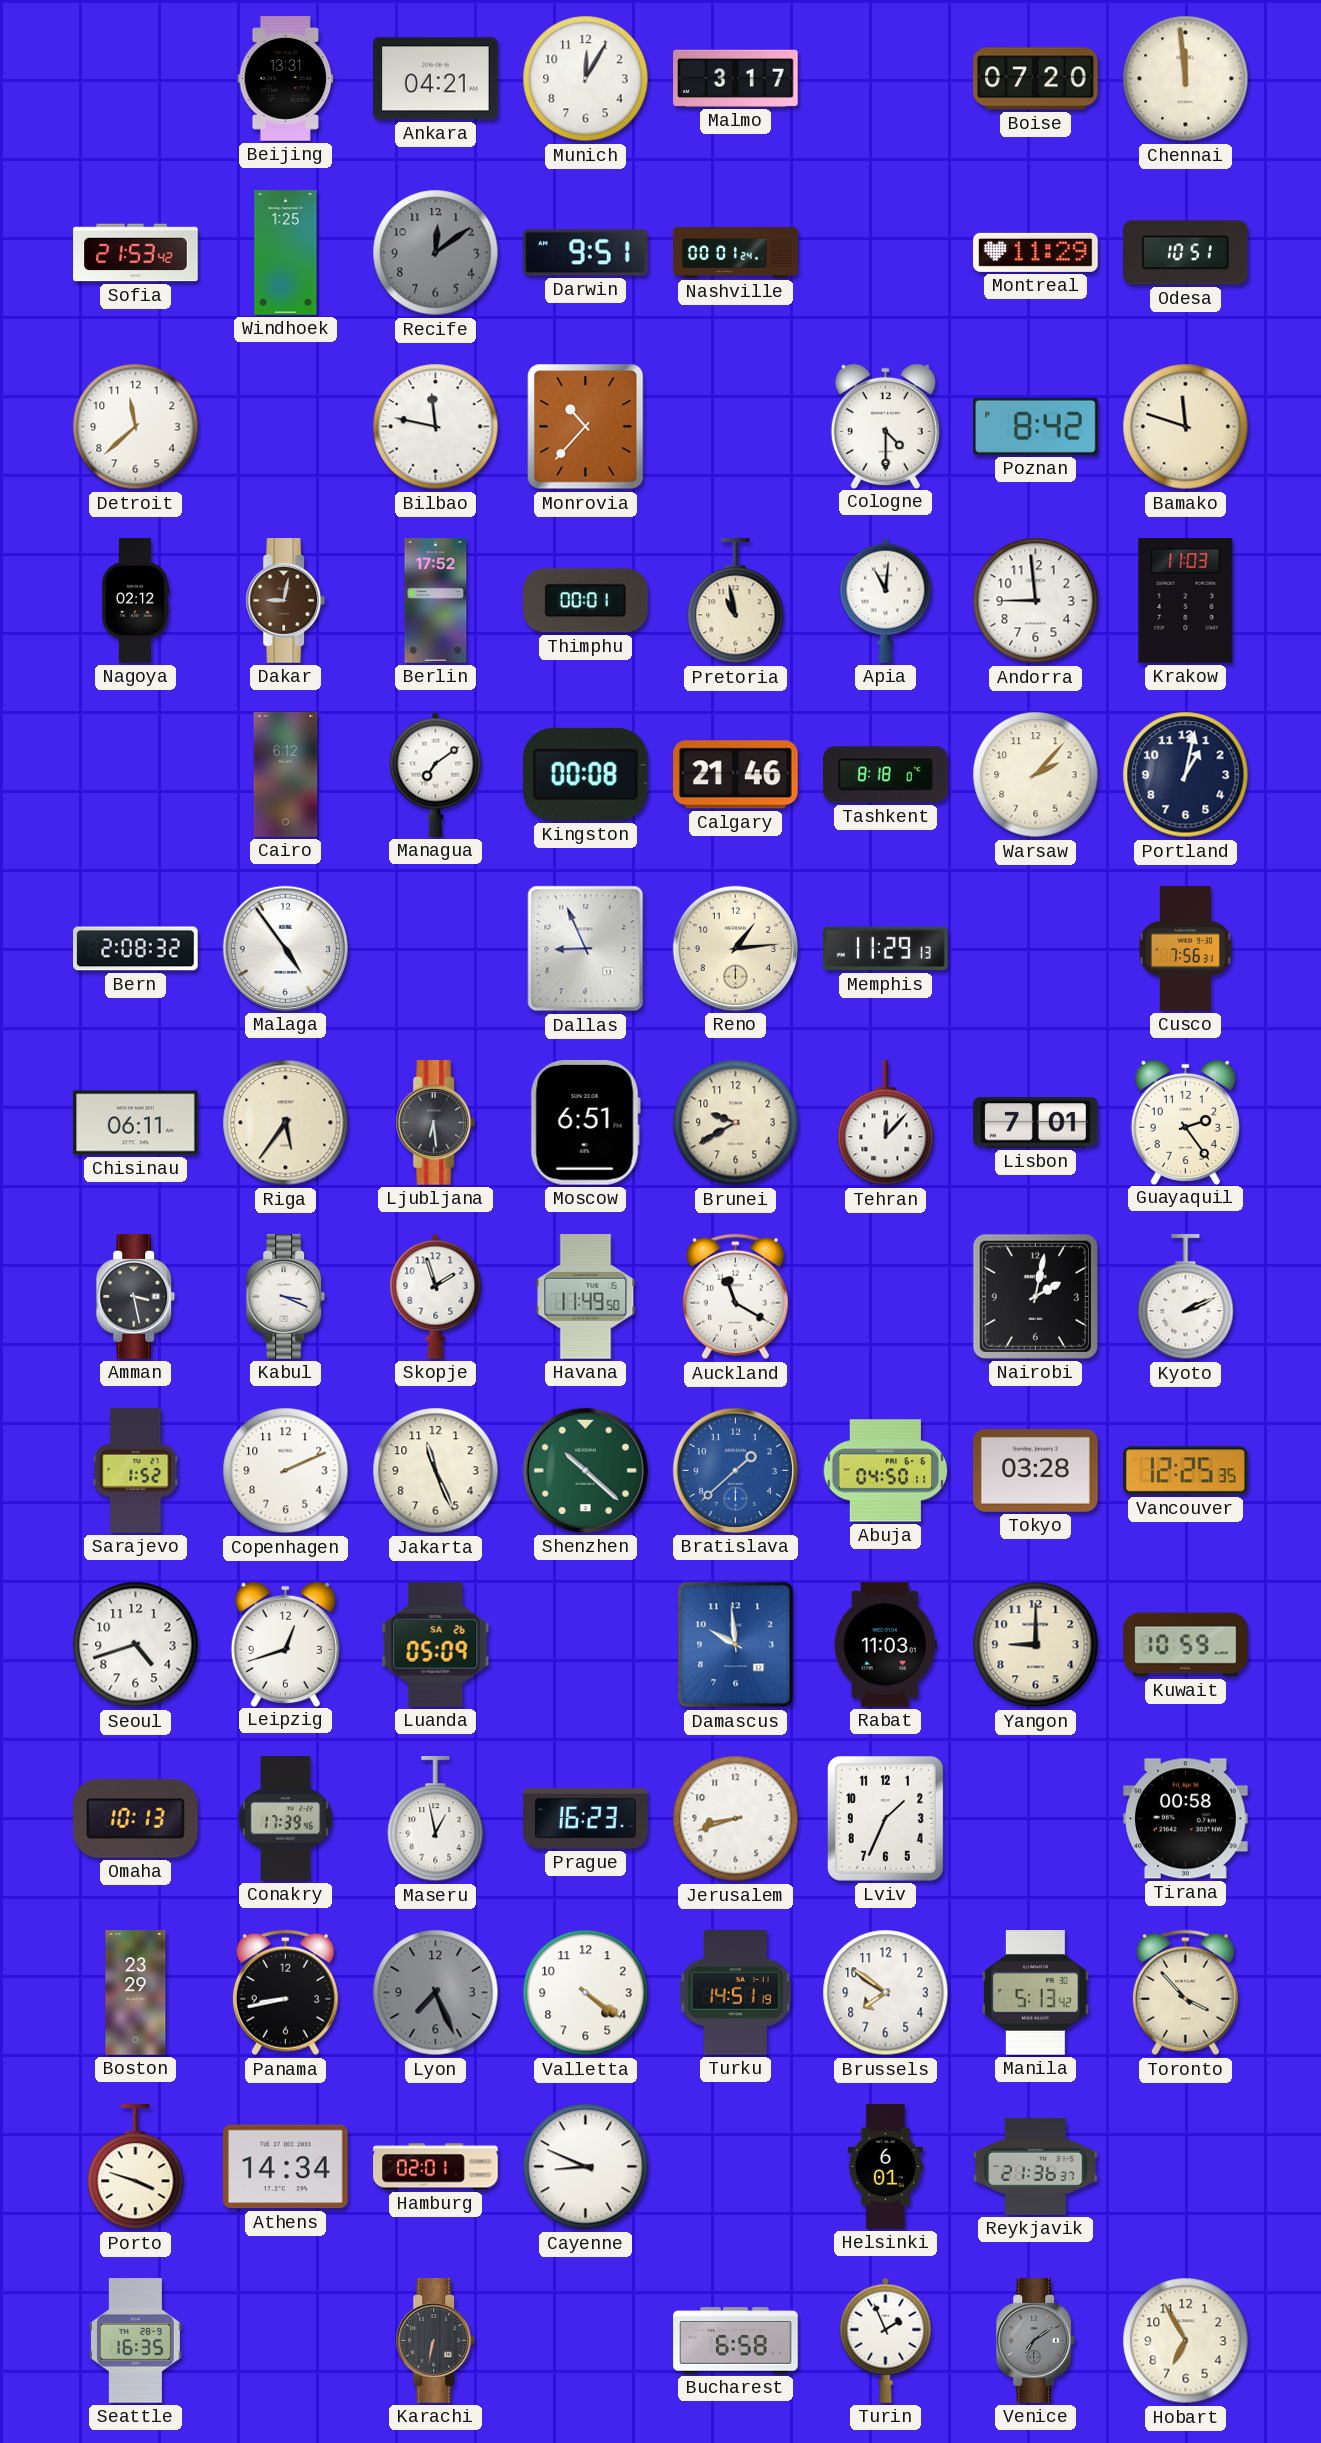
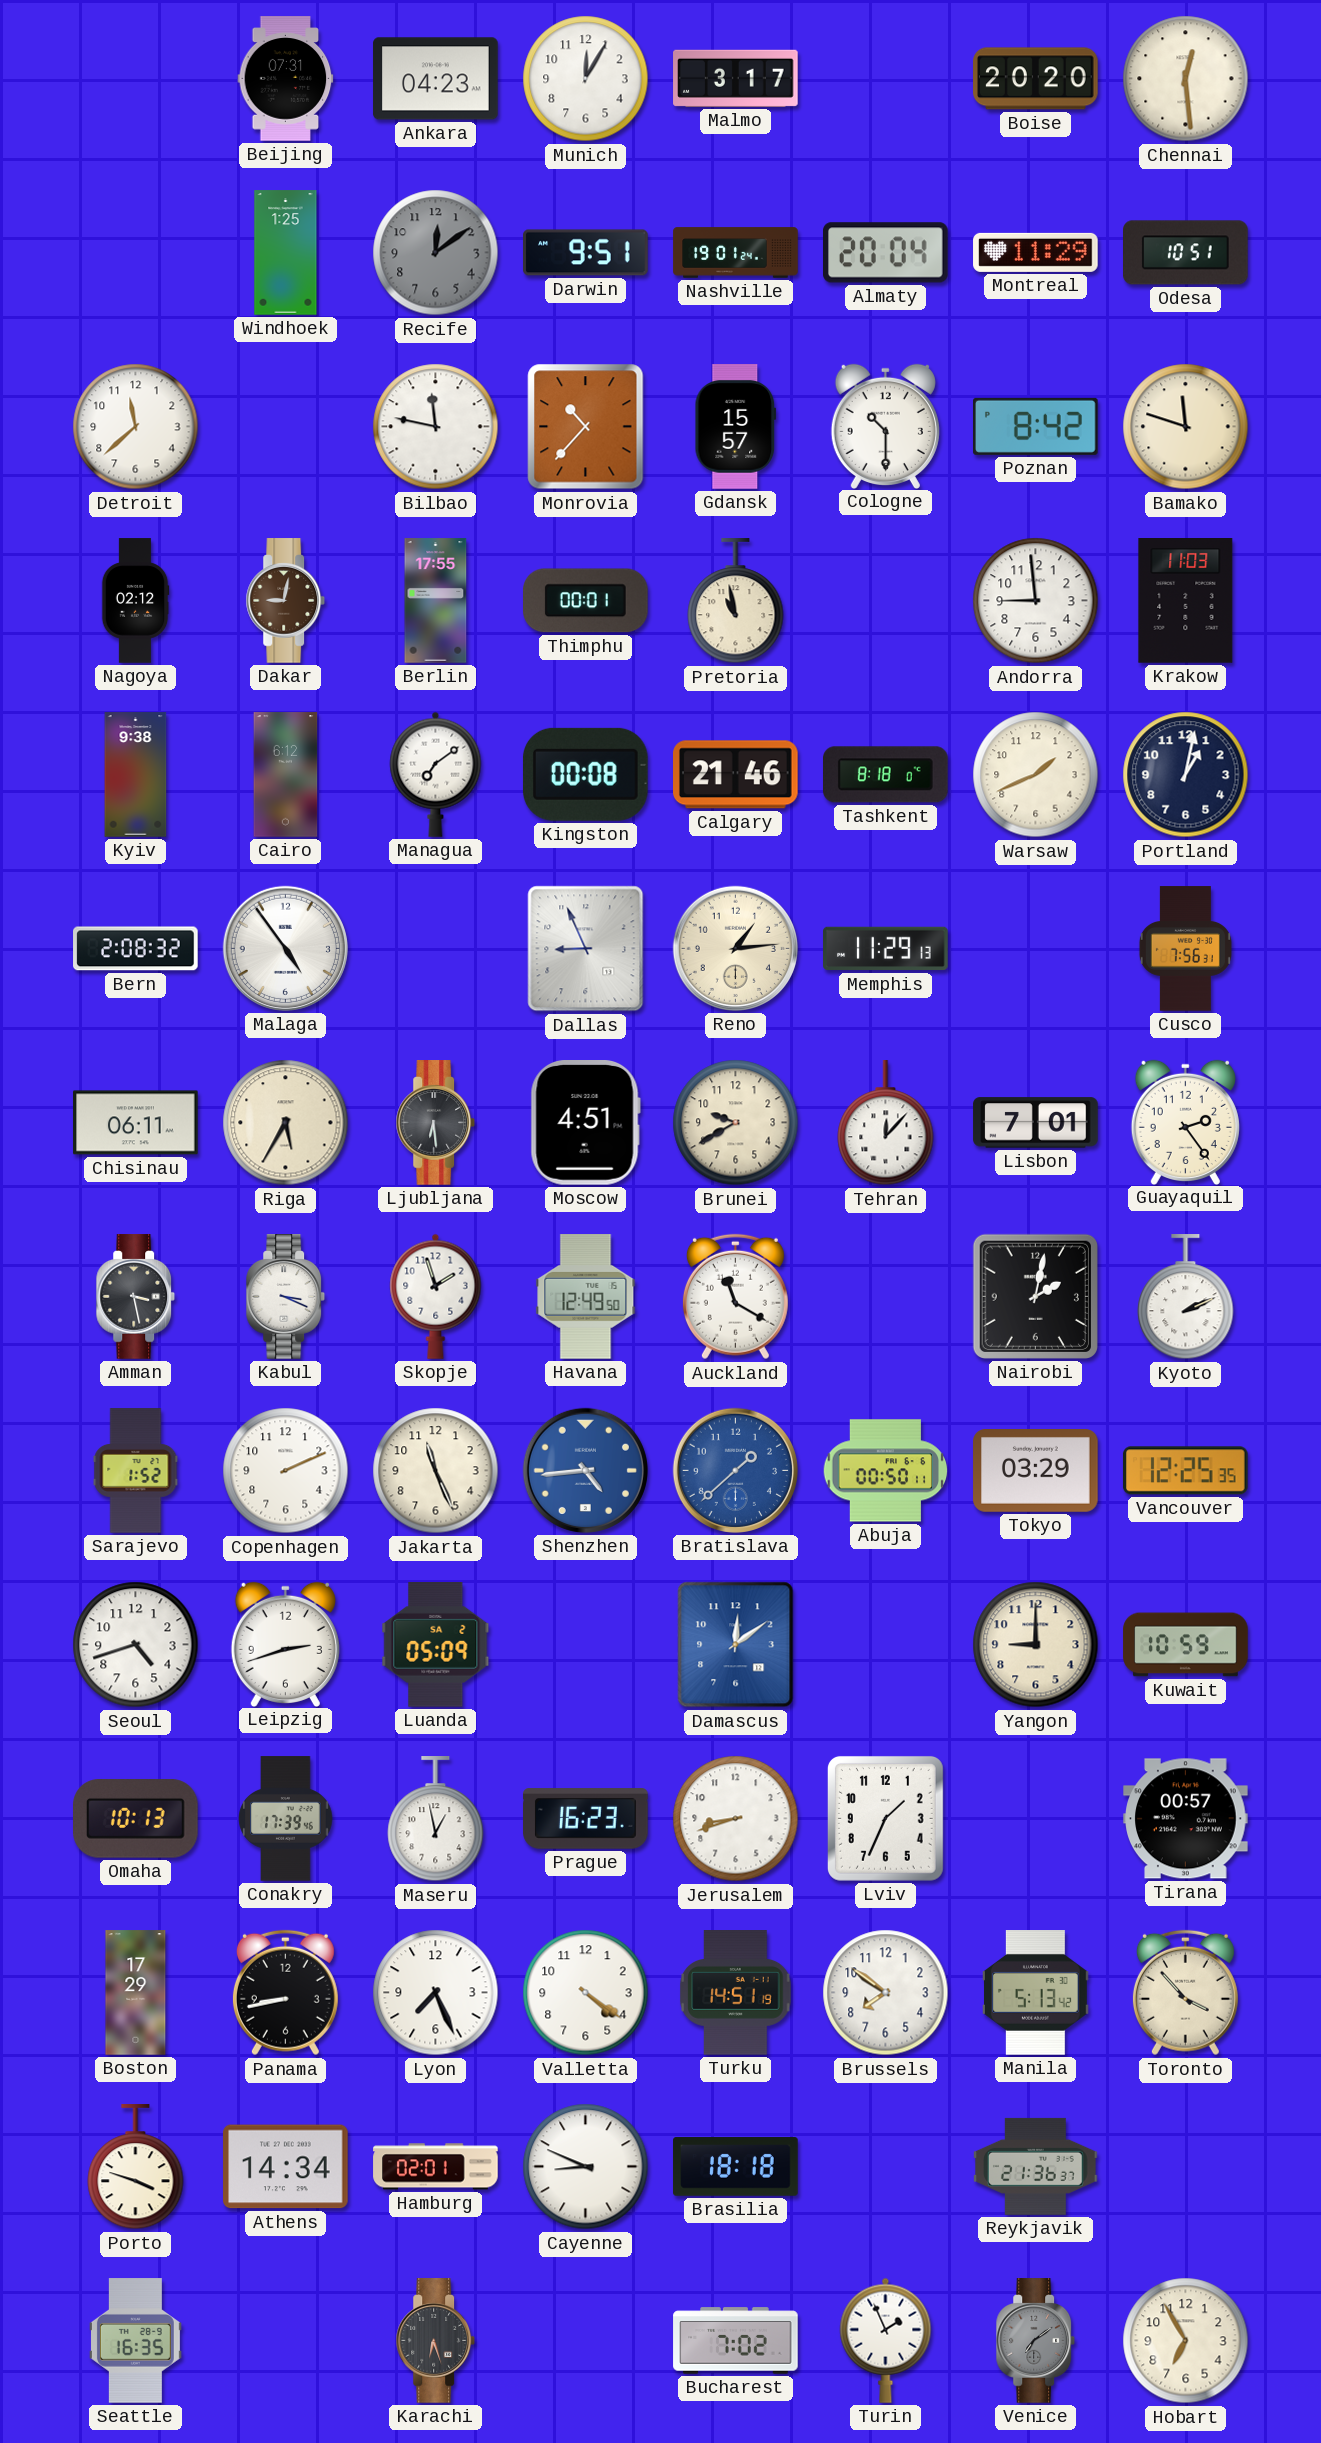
Beijing: 13:31 -> 07:31 (286, 79)
Ankara: 04:21 -> 04:23 (436, 79)
Boise: 07:20 -> 20:20 (1036, 79)
Chennai: 11:59 -> 12:29 (1186, 79)
Sofia: 21:53 -> none (136, 253)
Nashville: 00:01 -> 19:01 (736, 253)
Almaty: none -> 20:04 (886, 253)
Gdansk: none -> 15:57 (736, 427)
Cologne: 4:30 -> 10:30 (885, 426)
Berlin: 17:52 -> 17:55 (436, 601)
Apia: 11:01 -> none (886, 600)
Kyiv: none -> 9:38 (136, 775)
Warsaw: 2:07 -> 1:41 (1036, 775)
Riga: 5:36 -> 5:35 (286, 1123)
Moscow: 6:51 -> 4:51 (585, 1123)
Havana: 11:49 -> 12:49 (586, 1297)
Shenzhen: 10:22 -> 4:44 (585, 1470)
Shenzhen dial: green -> blue (585, 1470)
Abuja: 04:50 -> 00:50 (886, 1471)
Tokyo: 03:28 -> 03:29 (1036, 1471)
Leipzig: 12:42 -> 2:42 (285, 1644)
Luanda date: SA 26 -> SA 2 (436, 1645)
Damascus: 9:59 -> 12:09 (736, 1645)
Rabat: 11:03 -> none (885, 1645)
Tirana: 00:58 -> 00:57 (1186, 1819)
Boston: 23:29 -> 17:29 (136, 1993)
Lyon dial: grey -> white (436, 1993)
Brasilia: none -> 18:18 (736, 2167)
Helsinki: 6:01 -> none (886, 2167)
Karachi: 6:32 -> 6:27 (436, 2341)
Bucharest: 6:58 -> 7:02 (736, 2341)
